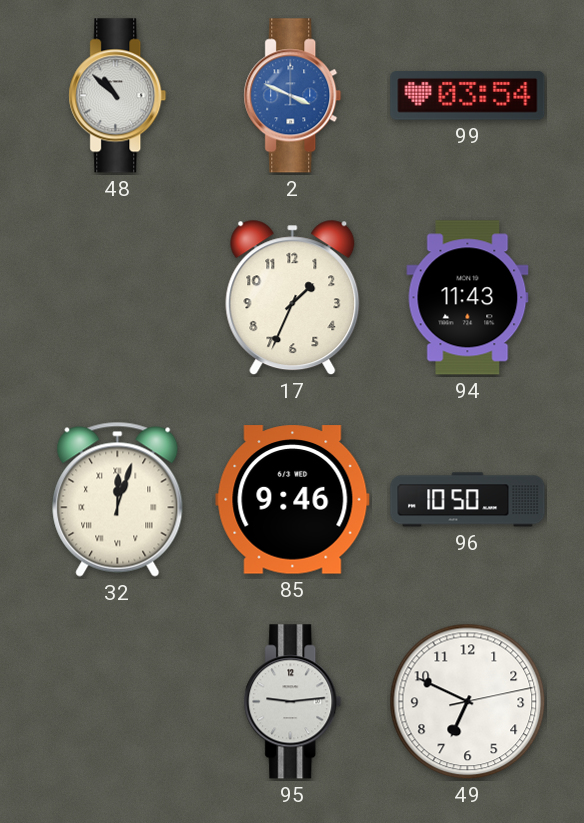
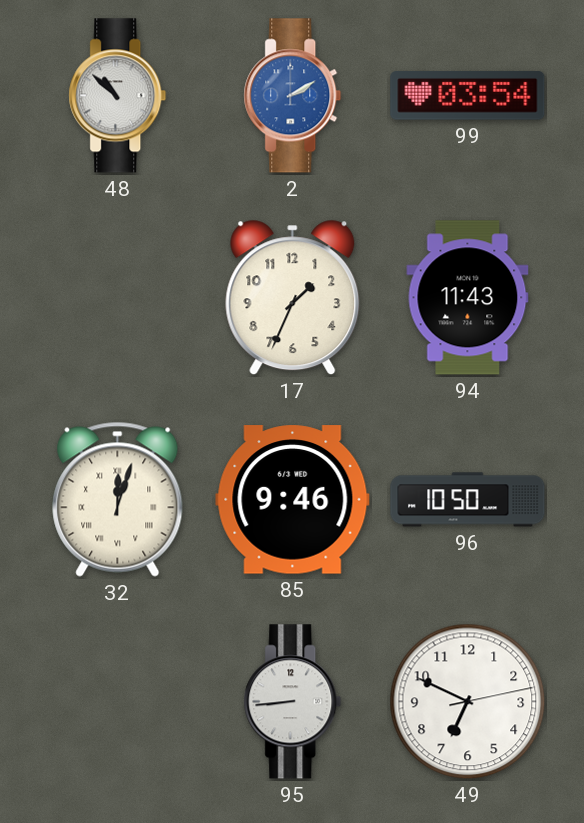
2: 3:49 -> 2:10 (293, 96)
95: 9:14 -> 8:44 (293, 702)
